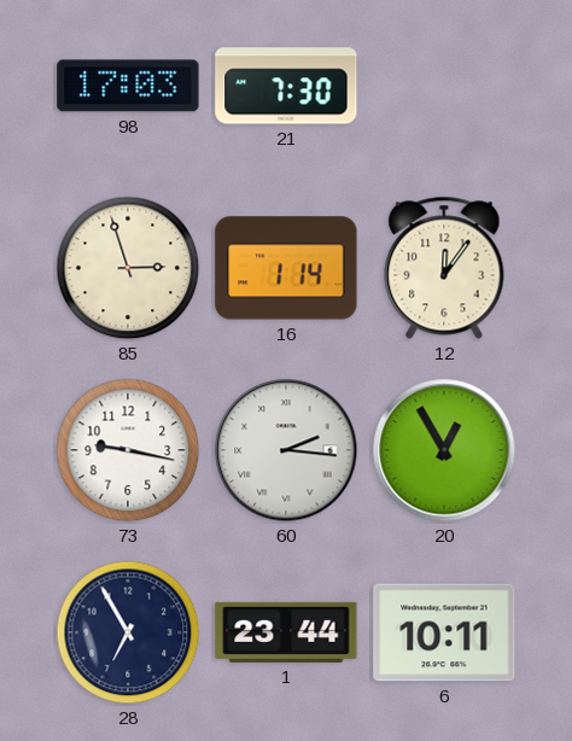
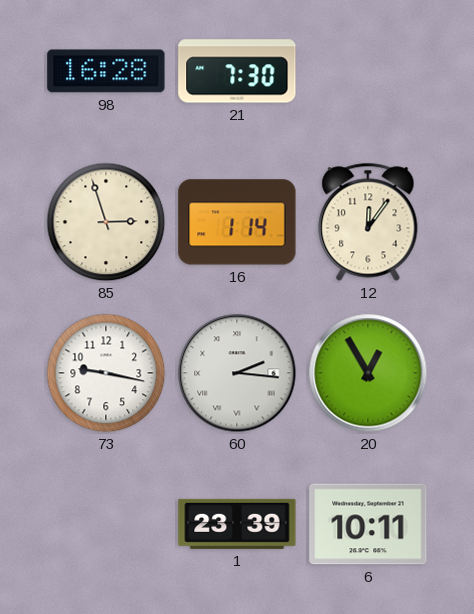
98: 17:03 -> 16:28 (106, 71)
28: 6:55 -> none (128, 632)
1: 23:44 -> 23:39 (237, 524)
